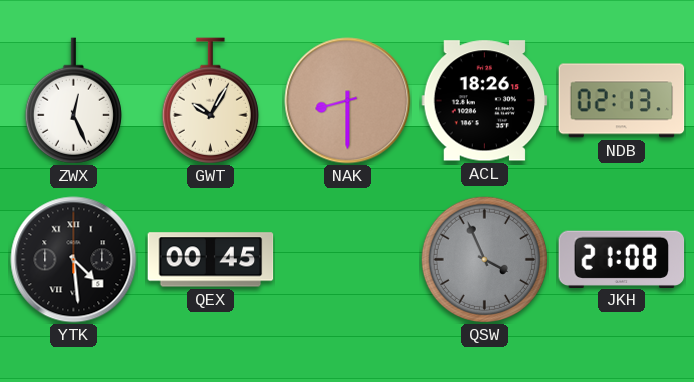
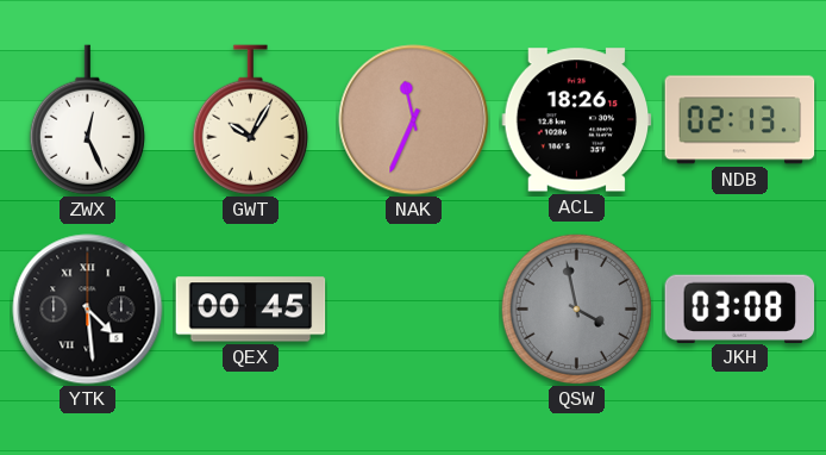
NAK: 8:30 -> 11:34 (414, 120)
QSW: 3:56 -> 3:58 (576, 308)
JKH: 21:08 -> 03:08 (740, 308)
